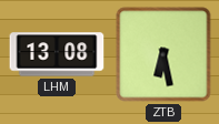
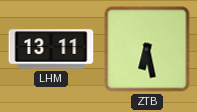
LHM: 13:08 -> 13:11 (51, 49)
